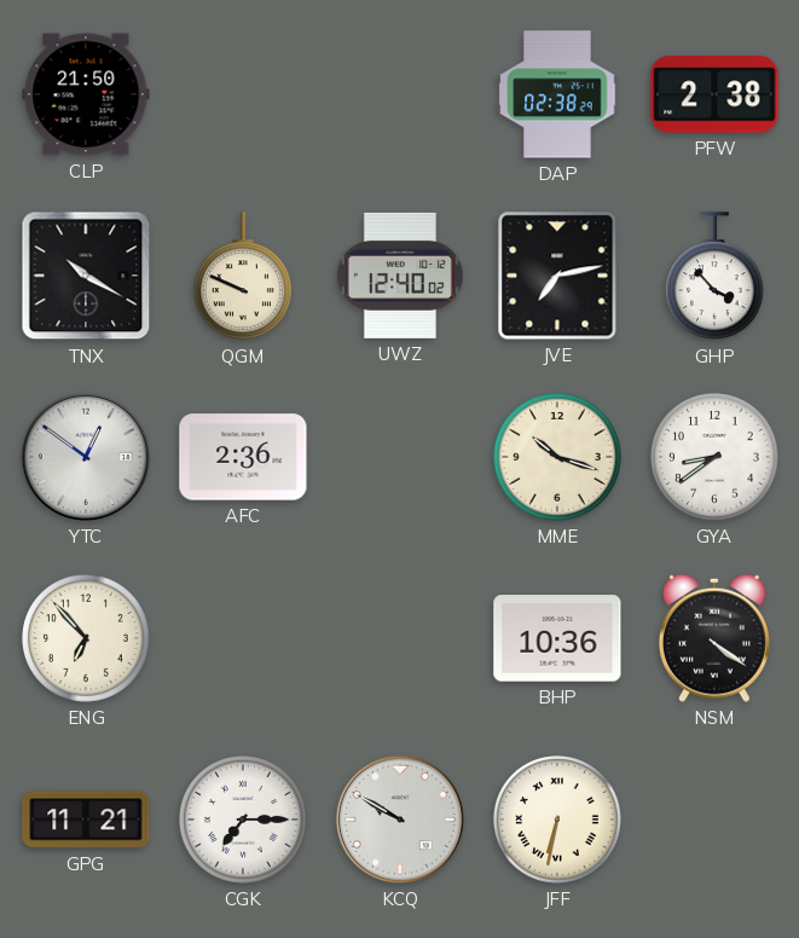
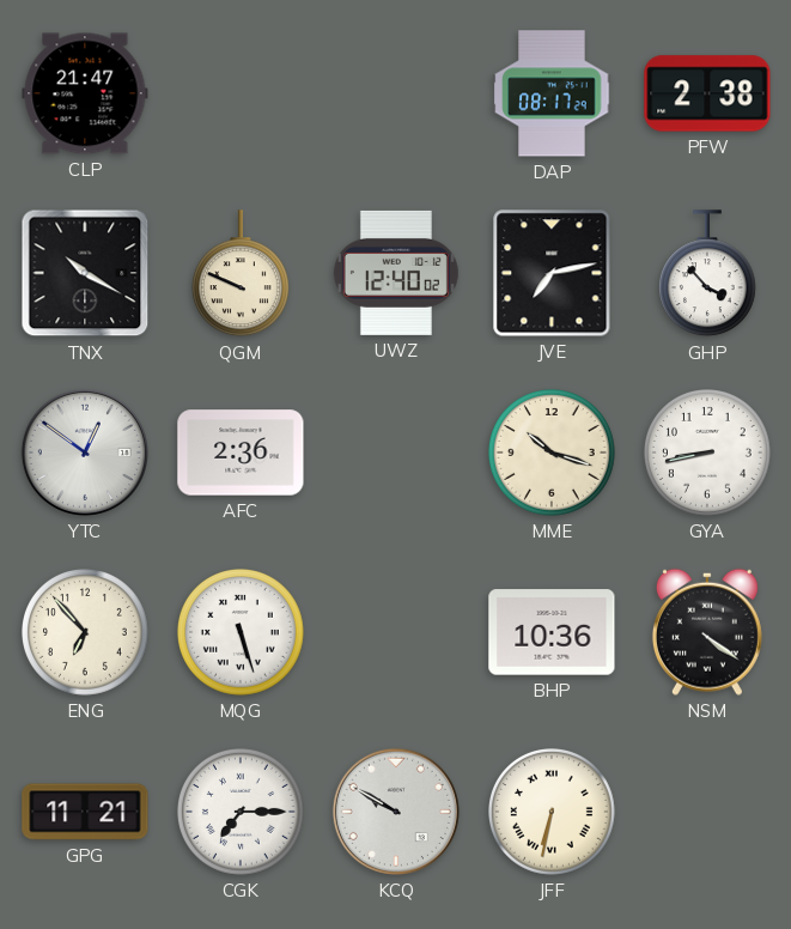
CLP: 21:50 -> 21:47 (85, 93)
DAP: 02:38 -> 08:17 (552, 93)
GYA: 8:39 -> 8:43 (708, 454)
MQG: none -> 5:27 (242, 633)
